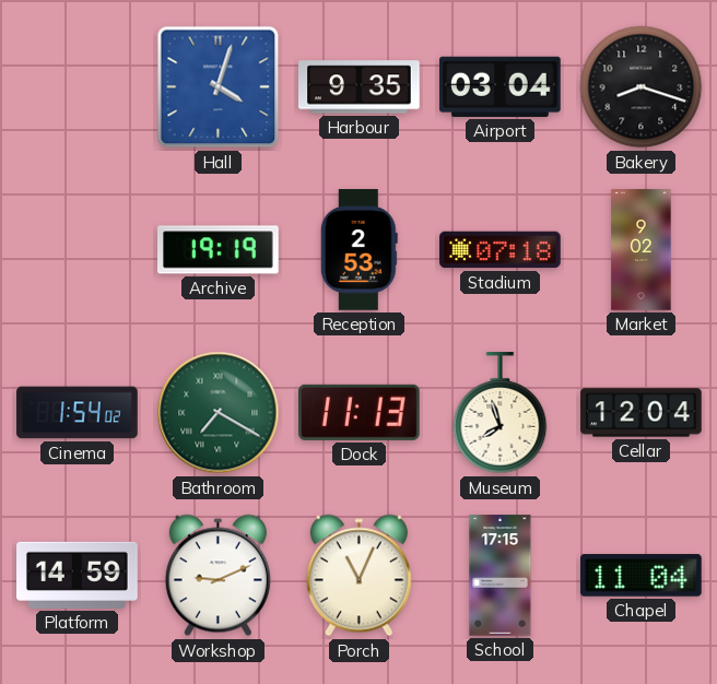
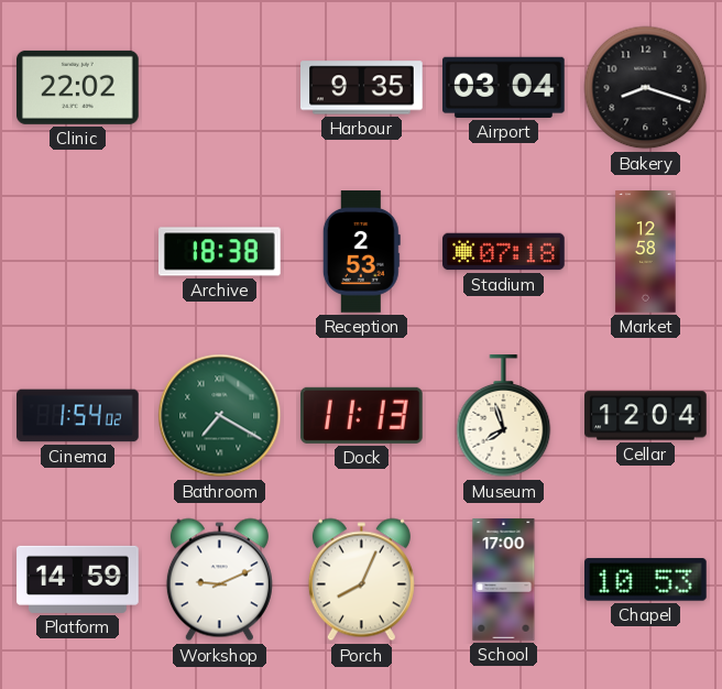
Clinic: none -> 22:02 (78, 87)
Hall: 4:03 -> none (219, 87)
Archive: 19:19 -> 18:38 (220, 252)
Market: 9:02 -> 12:58 (646, 252)
Porch: 11:04 -> 8:04 (361, 580)
School: 17:15 -> 17:00 (504, 580)
Chapel: 11:04 -> 10:53 (646, 580)
